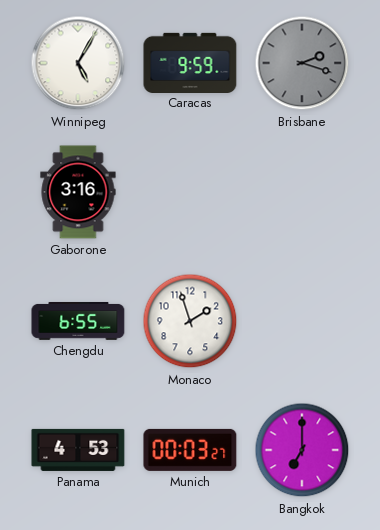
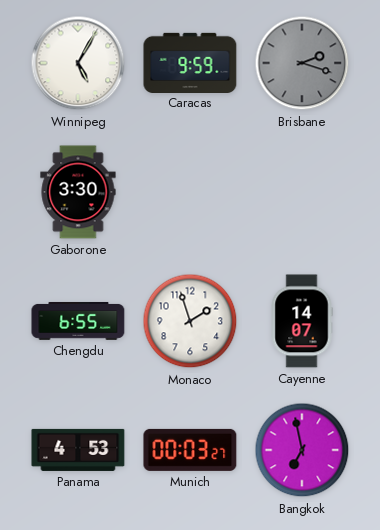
Gaborone: 3:16 -> 3:30 (78, 192)
Cayenne: none -> 14:07 (302, 321)
Bangkok: 7:00 -> 6:58 (302, 450)
